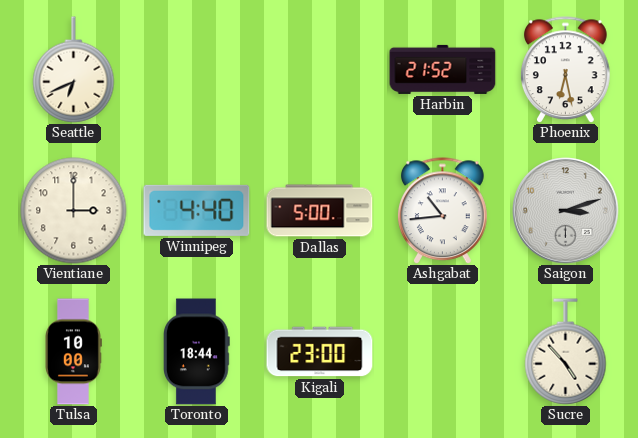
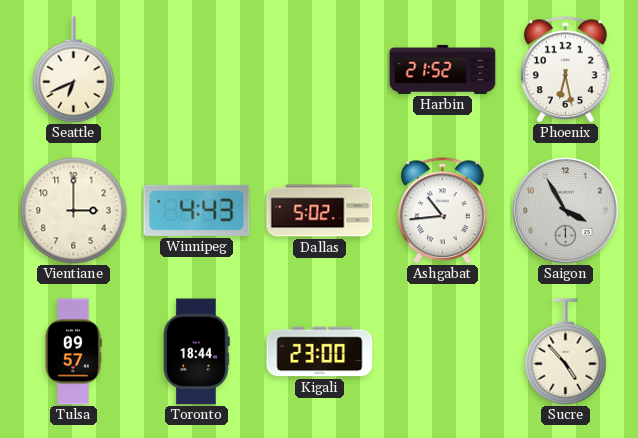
Winnipeg: 4:40 -> 4:43 (197, 210)
Dallas: 5:00 -> 5:02 (320, 211)
Saigon: 3:12 -> 3:55 (566, 211)
Tulsa: 10:00 -> 09:57 (74, 352)
